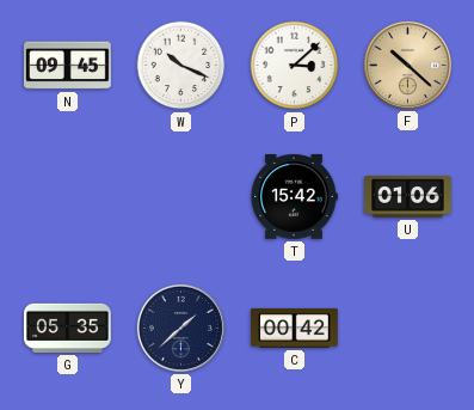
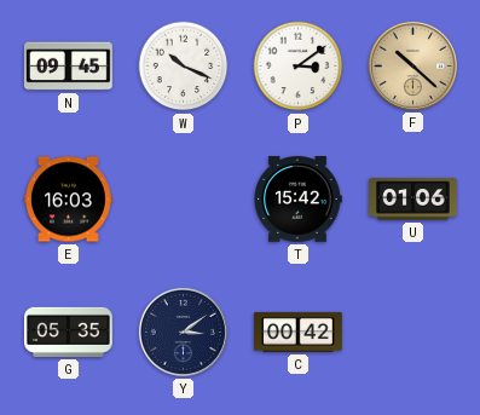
P: 3:08 -> 3:09 (299, 67)
E: none -> 16:03 (69, 200)
Y: 1:38 -> 3:09 (183, 332)
